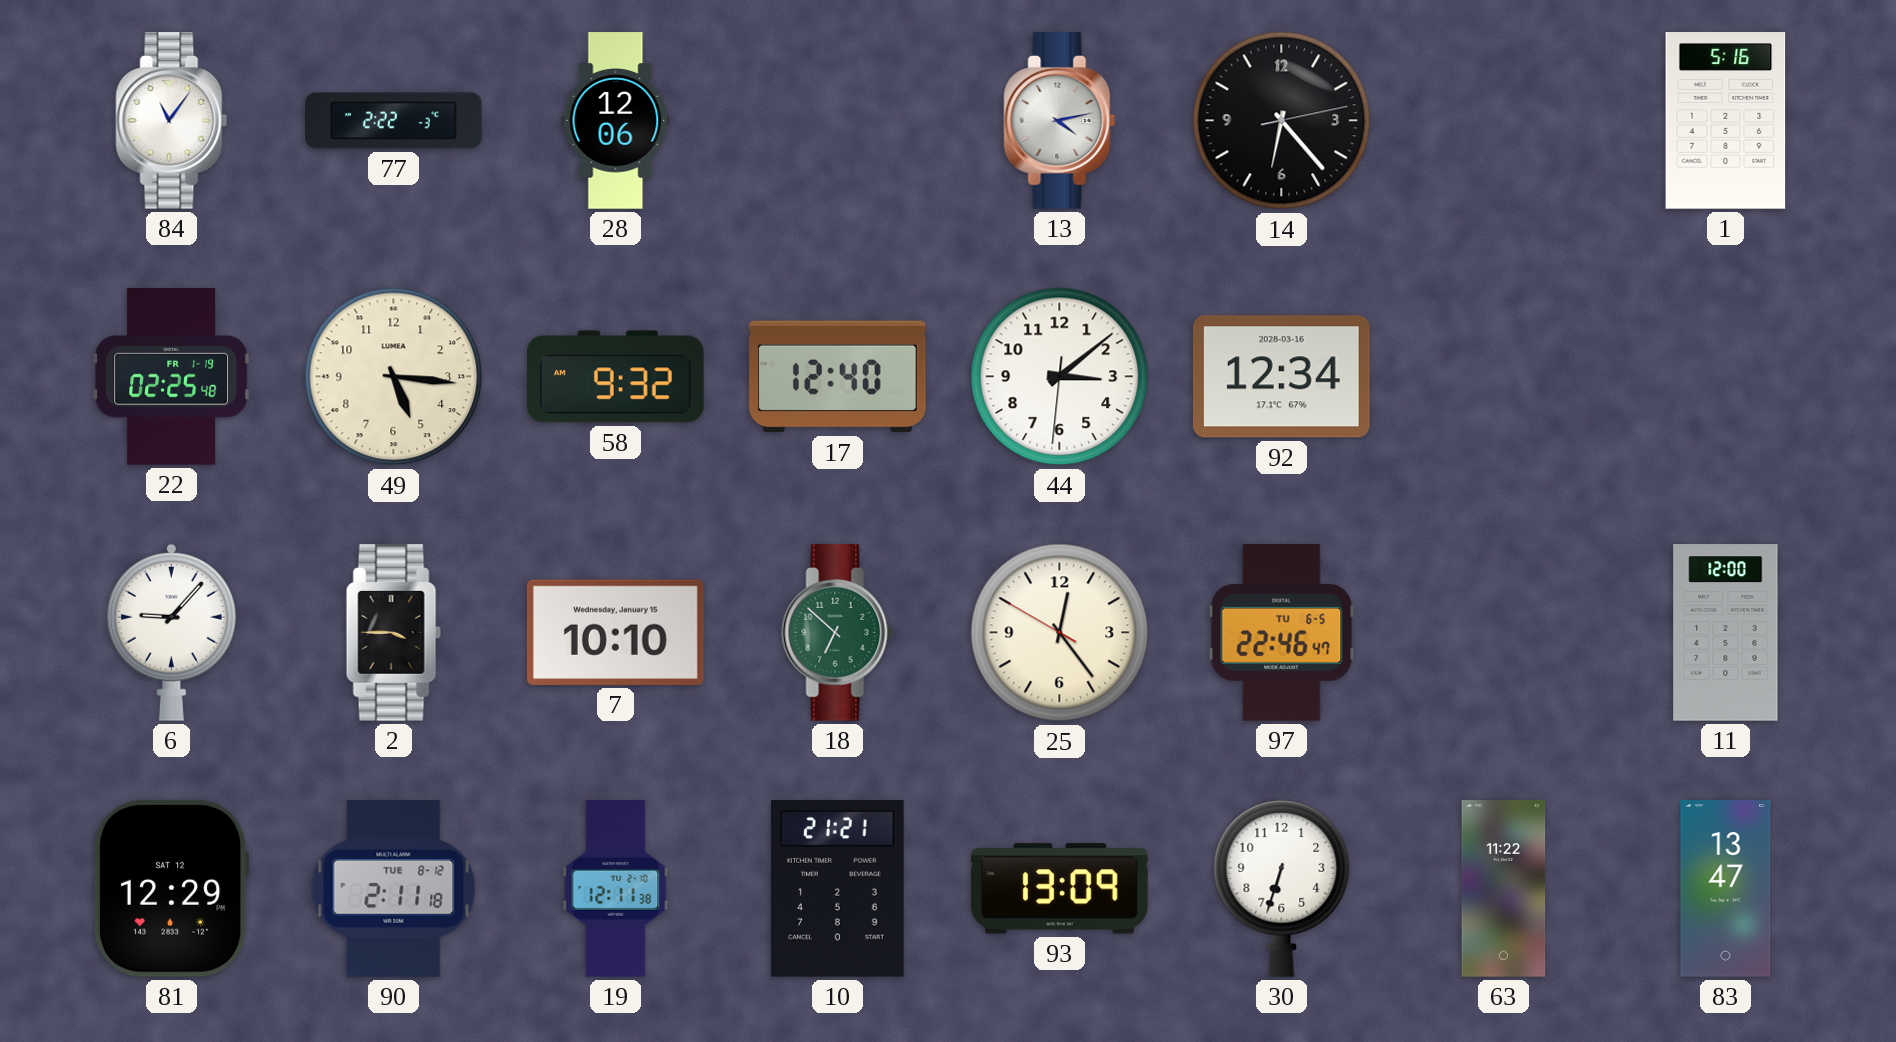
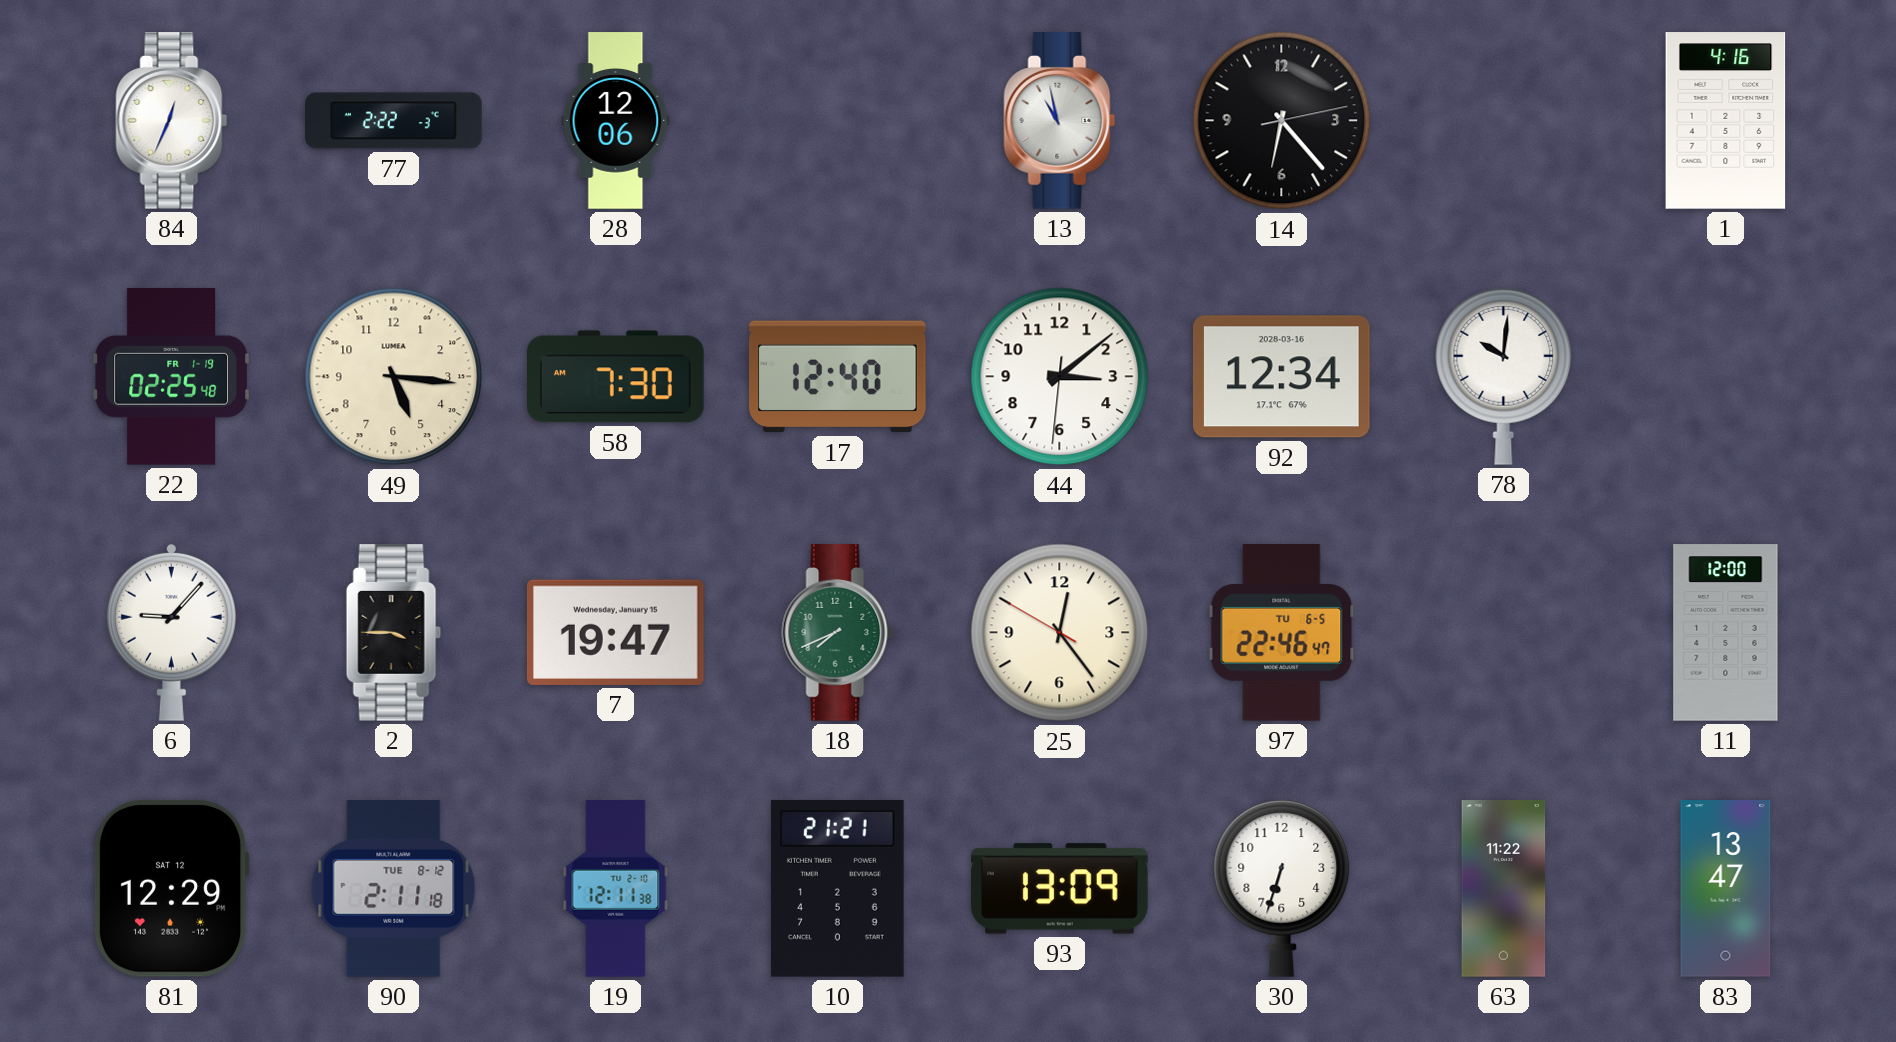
84: 11:06 -> 12:34 (172, 121)
13: 4:13 -> 10:58 (1060, 121)
1: 5:16 -> 4:16 (1726, 121)
58: 9:32 -> 7:30 (616, 377)
78: none -> 10:01 (1504, 377)
7: 10:10 -> 19:47 (615, 632)
18: 6:52 -> 7:41 (838, 633)
